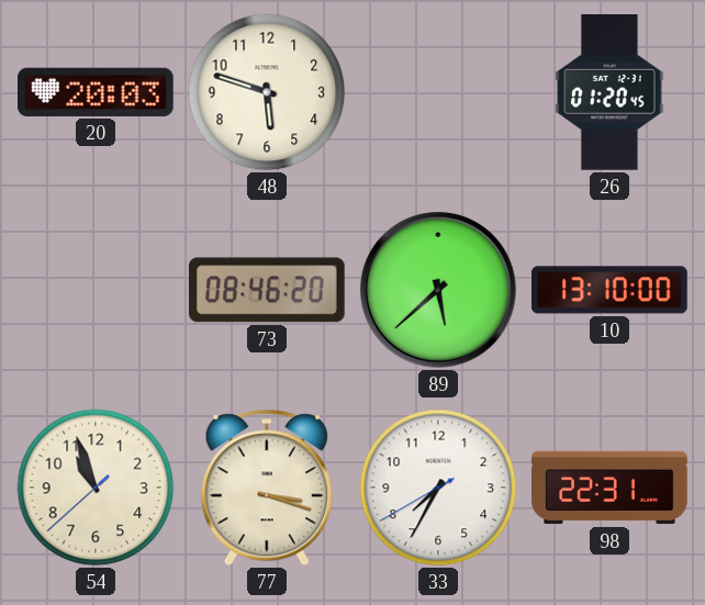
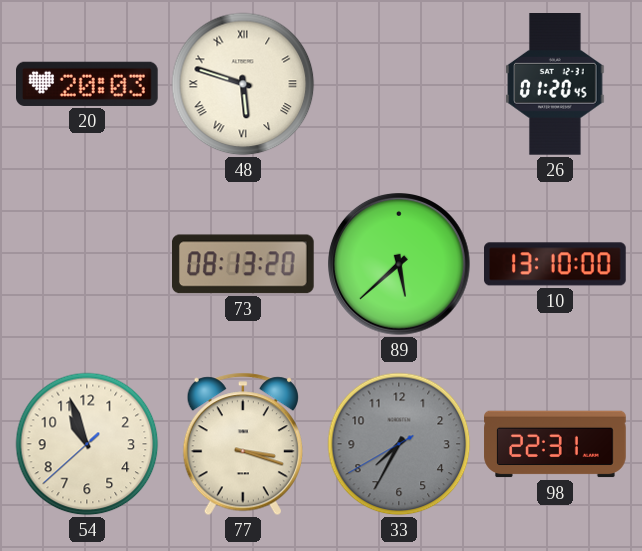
48 numerals: Arabic -> Roman (243, 84)
73: 08:46 -> 08:13 (244, 264)
33 dial: white -> grey (399, 444)
